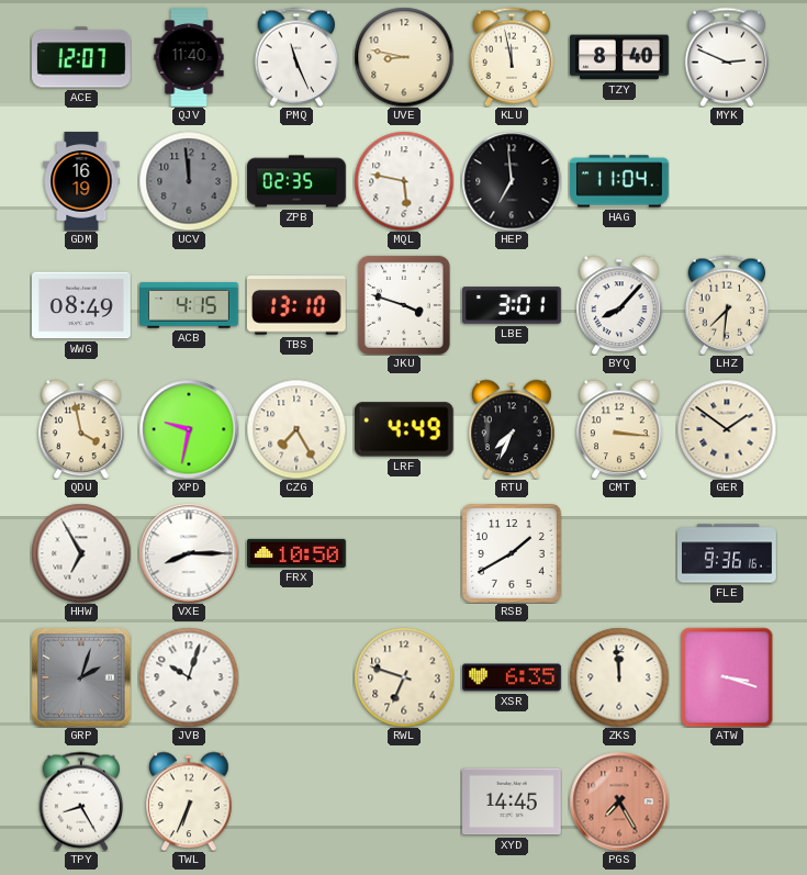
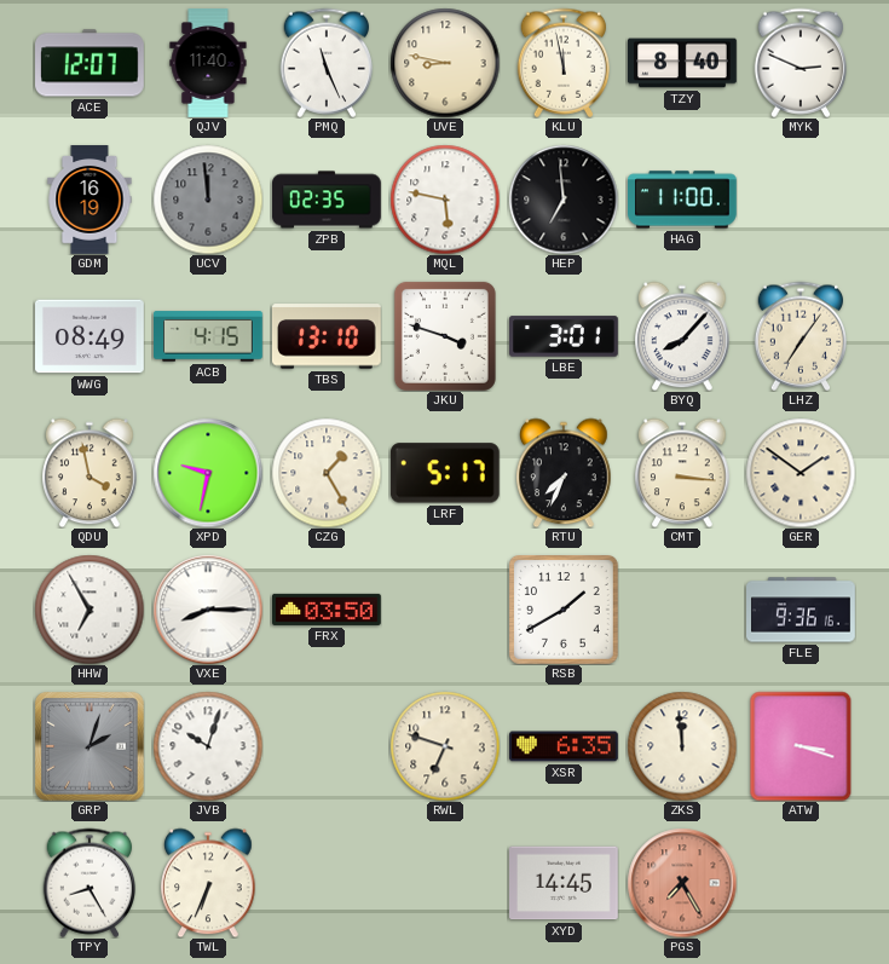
HAG: 11:04 -> 11:00 (683, 200)
LHZ: 7:31 -> 7:06 (801, 336)
CZG: 7:25 -> 1:25 (327, 473)
LRF: 4:49 -> 5:17 (445, 473)
FRX: 10:50 -> 03:50 (328, 610)
